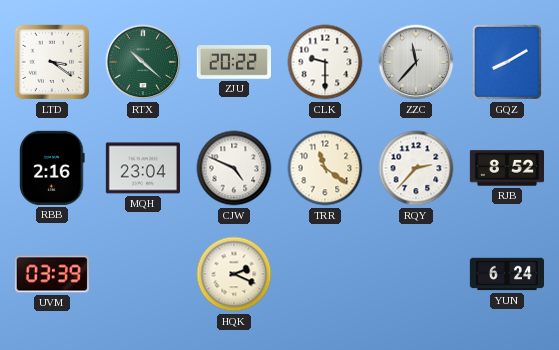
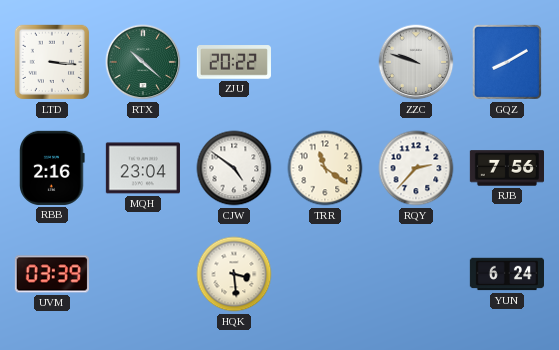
LTD: 3:21 -> 3:16 (52, 62)
CLK: 9:30 -> none (325, 62)
ZZC: 11:37 -> 9:48 (416, 62)
CJW: 4:49 -> 4:51 (234, 168)
RJB: 8:52 -> 7:56 (506, 168)
HQK: 2:19 -> 3:29 (234, 274)
